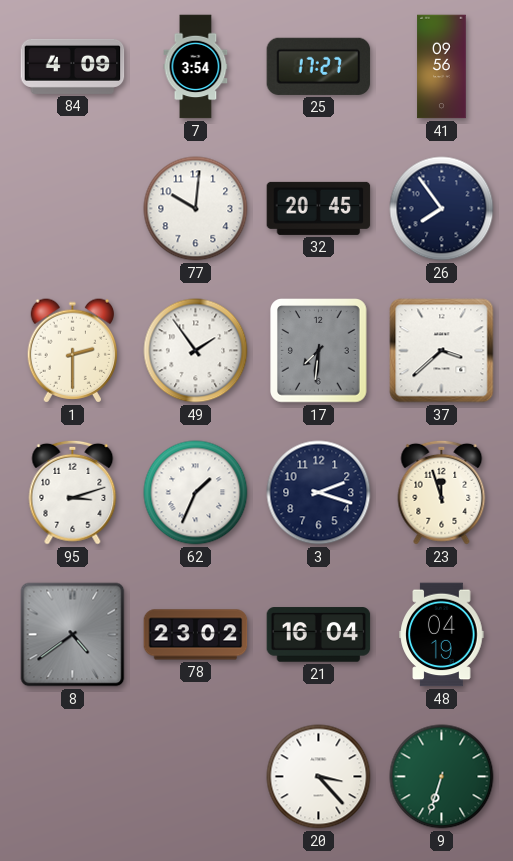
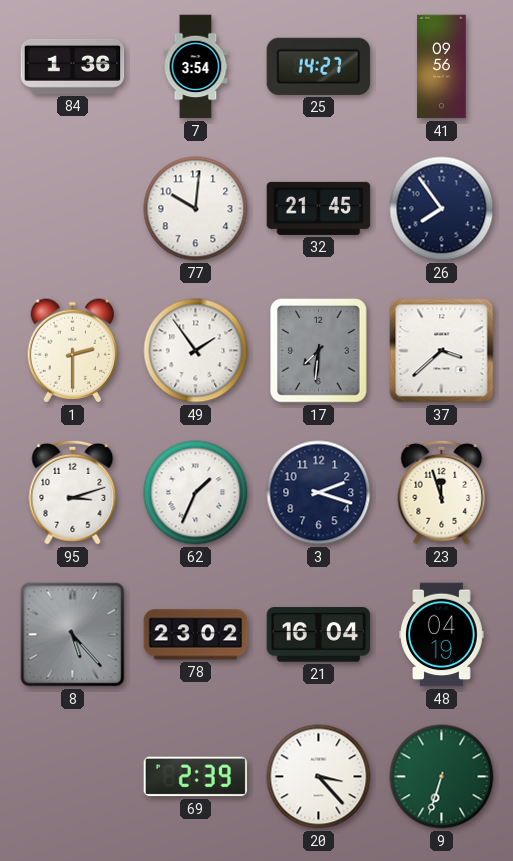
84: 4:09 -> 1:36 (73, 66)
25: 17:27 -> 14:27 (319, 66)
32: 20:45 -> 21:45 (319, 208)
8: 4:39 -> 5:23 (73, 635)
69: none -> 2:39 (196, 777)
